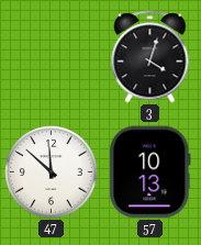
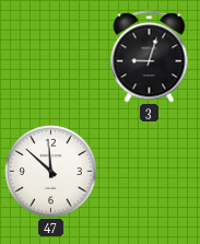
3: 4:03 -> 9:03 (150, 57)
57: 10:13 -> none (150, 172)
